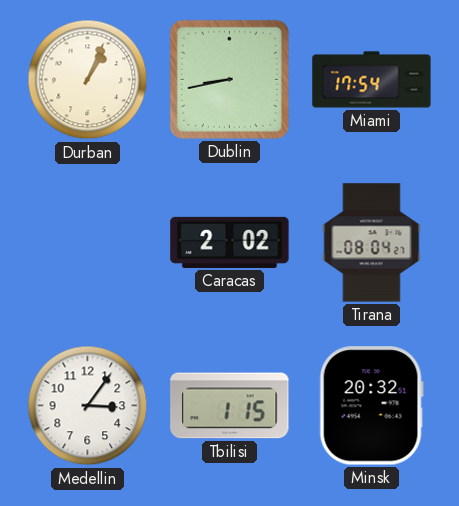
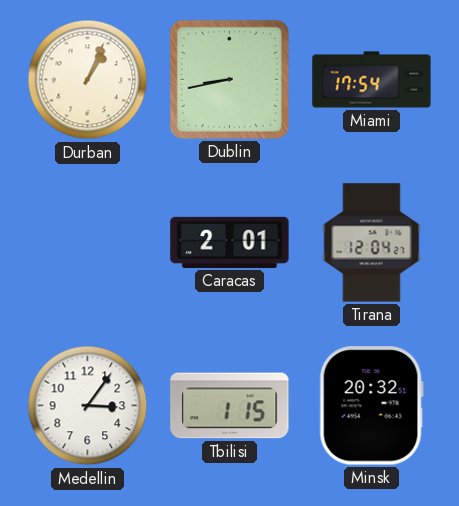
Caracas: 2:02 -> 2:01 (230, 242)
Tirana: 08:04 -> 12:04 (372, 243)
